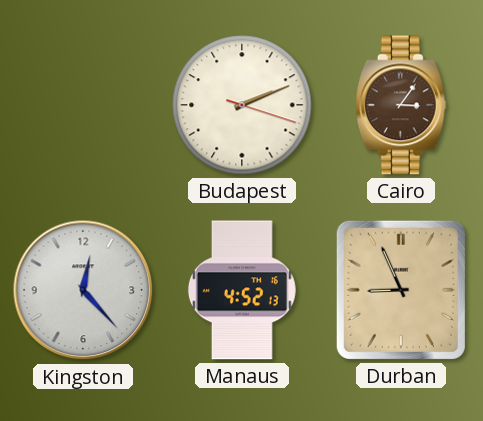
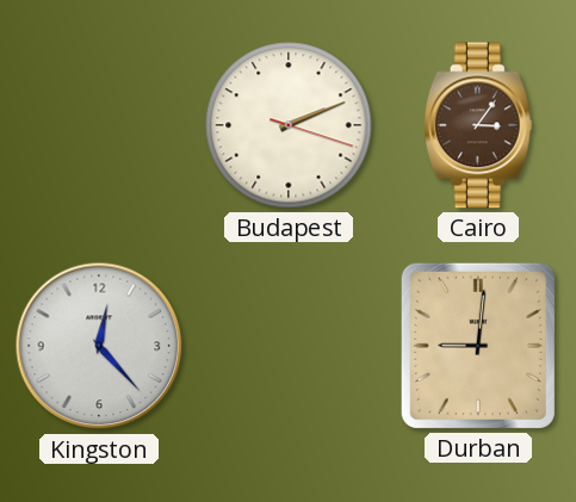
Manaus: 4:52 -> none (242, 290)
Durban: 8:56 -> 9:01 (478, 346)
